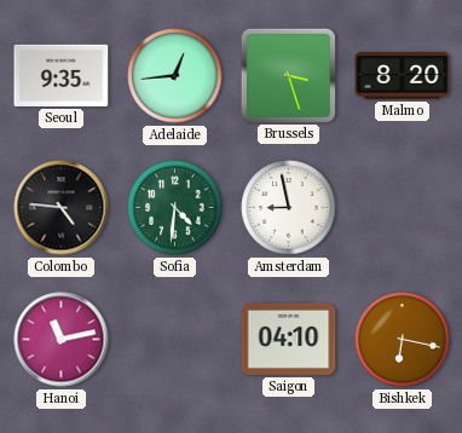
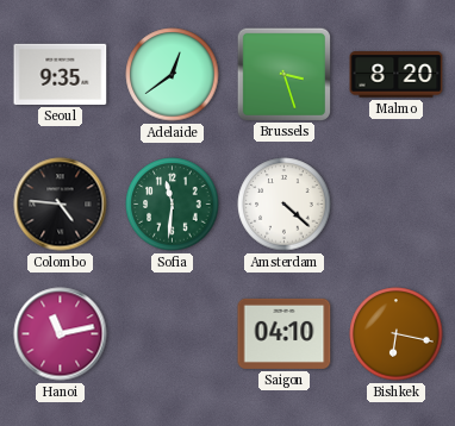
Adelaide: 12:44 -> 12:39 (173, 75)
Sofia: 4:31 -> 11:31 (173, 205)
Amsterdam: 8:58 -> 4:22 (285, 205)
